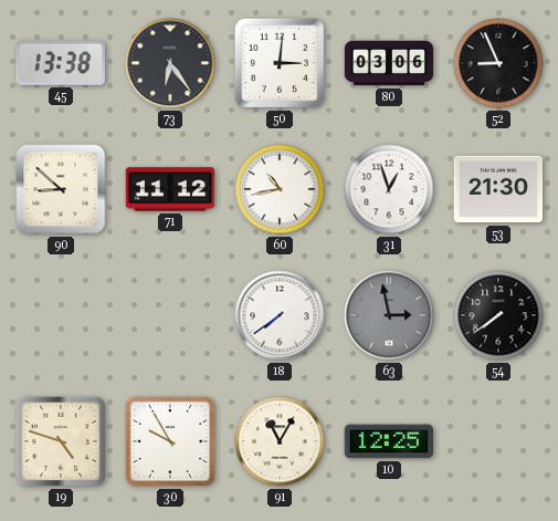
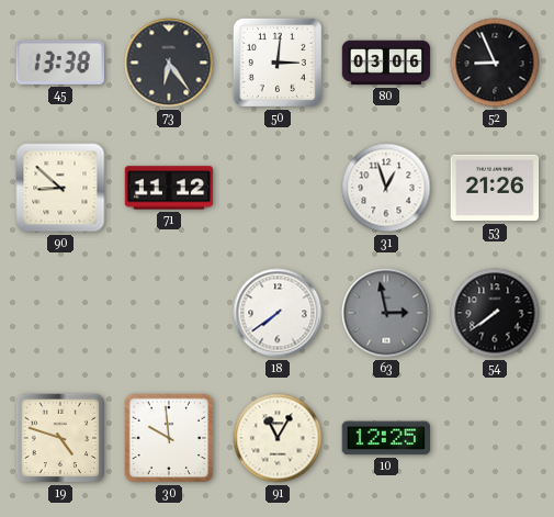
60: 10:43 -> none (280, 189)
53: 21:30 -> 21:26 (495, 188)
30: 9:55 -> 9:59 (169, 438)
